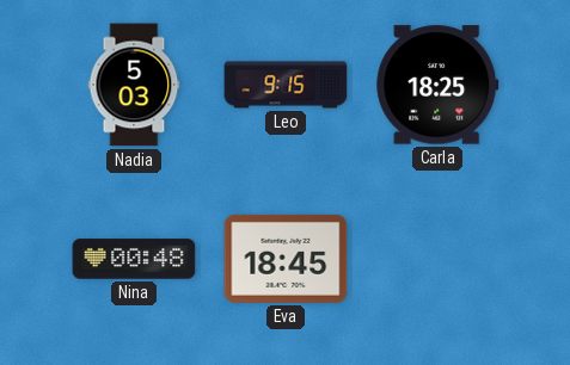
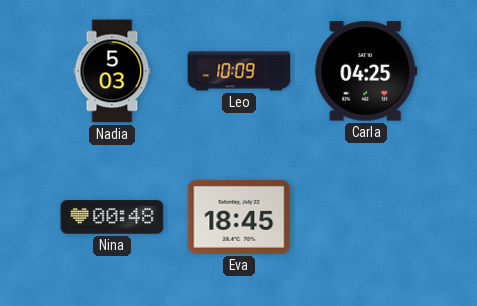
Leo: 9:15 -> 10:09 (239, 71)
Carla: 18:25 -> 04:25 (366, 71)
